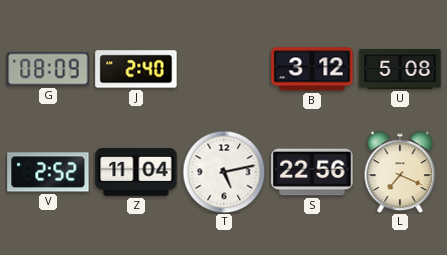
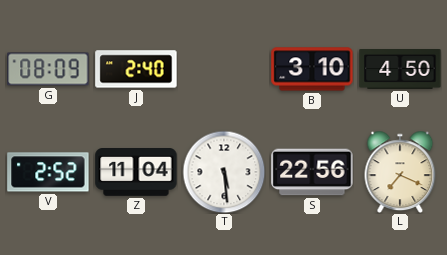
B: 3:12 -> 3:10 (312, 69)
U: 5:08 -> 4:50 (400, 70)
T: 5:13 -> 5:29 (224, 172)
